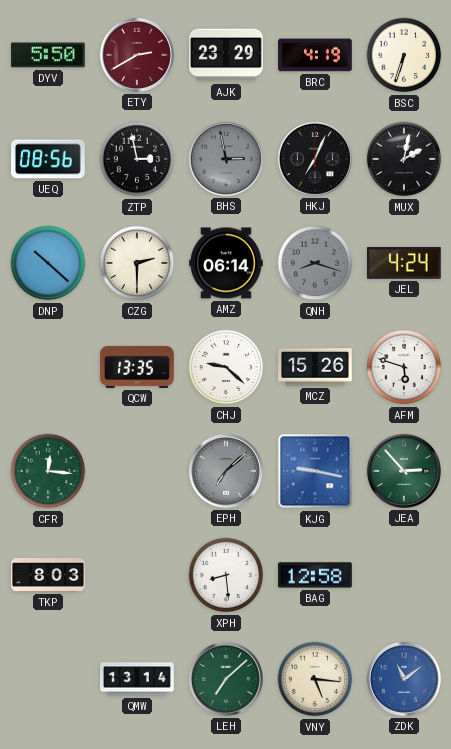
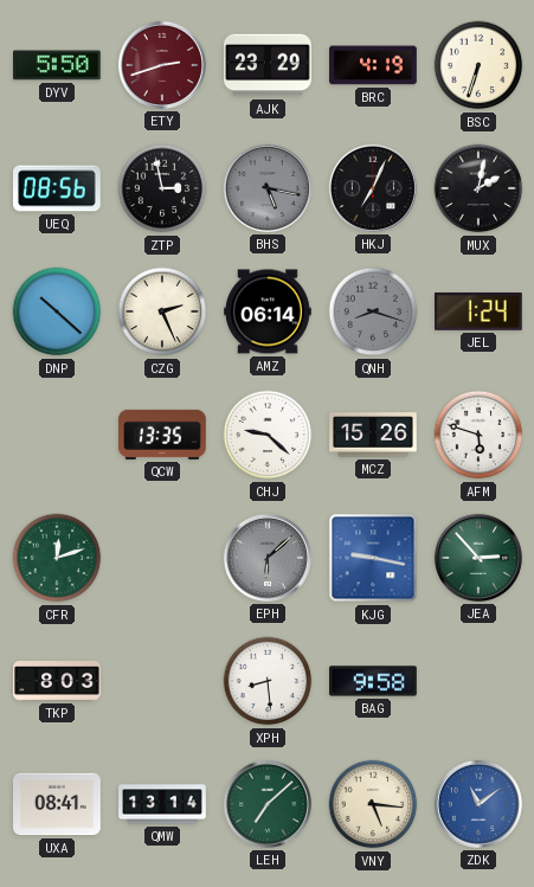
ETY: 2:40 -> 2:42 (162, 65)
BHS: 2:58 -> 5:17 (268, 188)
CZG: 2:30 -> 2:26 (162, 311)
JEL: 4:24 -> 1:24 (480, 311)
CFR: 12:16 -> 12:12 (57, 558)
EPH: 7:08 -> 6:08 (268, 558)
BAG: 12:58 -> 9:58 (373, 681)
UXA: none -> 08:41 (57, 804)
